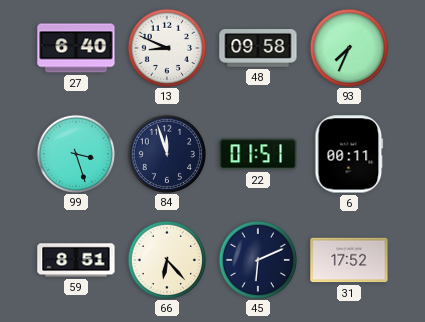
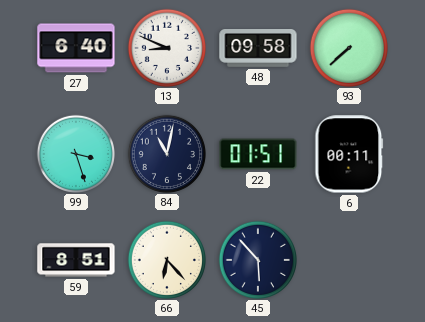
93: 7:34 -> 7:38 (348, 47)
84: 11:57 -> 11:02 (166, 153)
45: 6:11 -> 5:53 (257, 259)
31: 17:52 -> none (349, 260)
